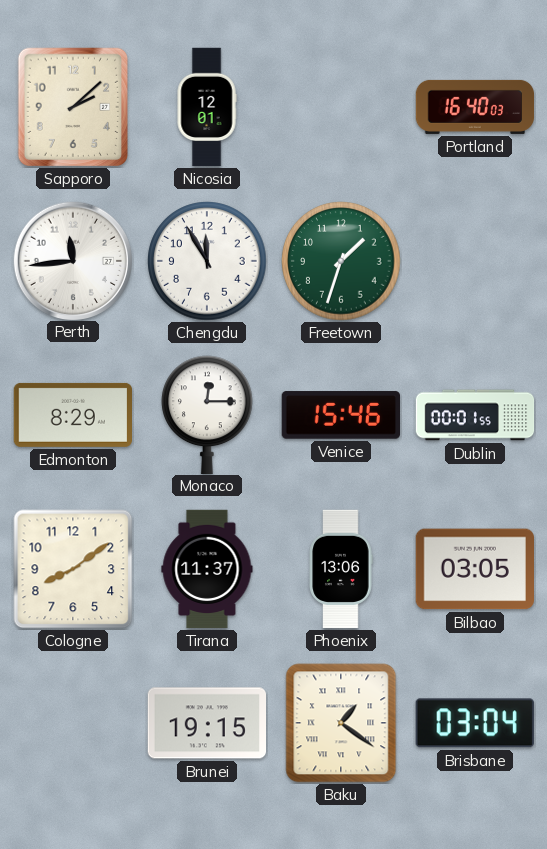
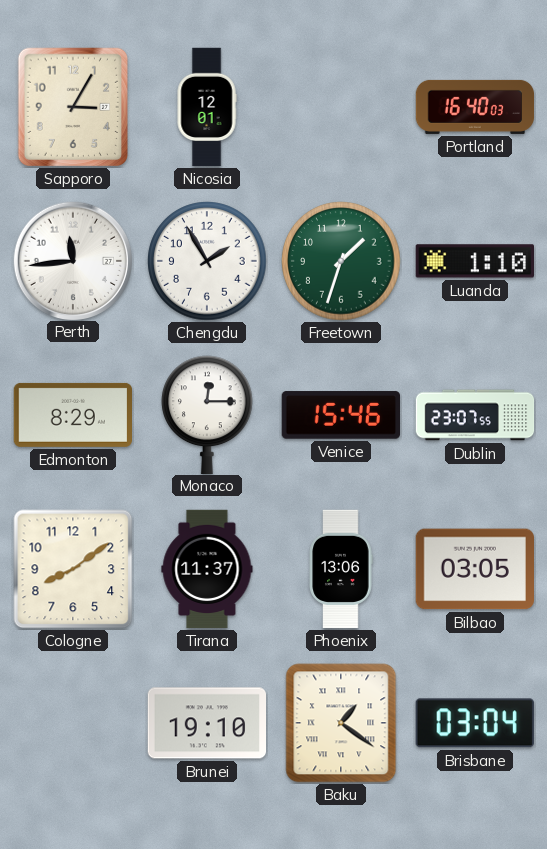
Sapporo: 2:08 -> 3:05 (72, 107)
Chengdu: 11:55 -> 1:55 (207, 261)
Luanda: none -> 1:10 (474, 261)
Dublin: 00:01 -> 23:07 (475, 415)
Brunei: 19:15 -> 19:10 (206, 723)
